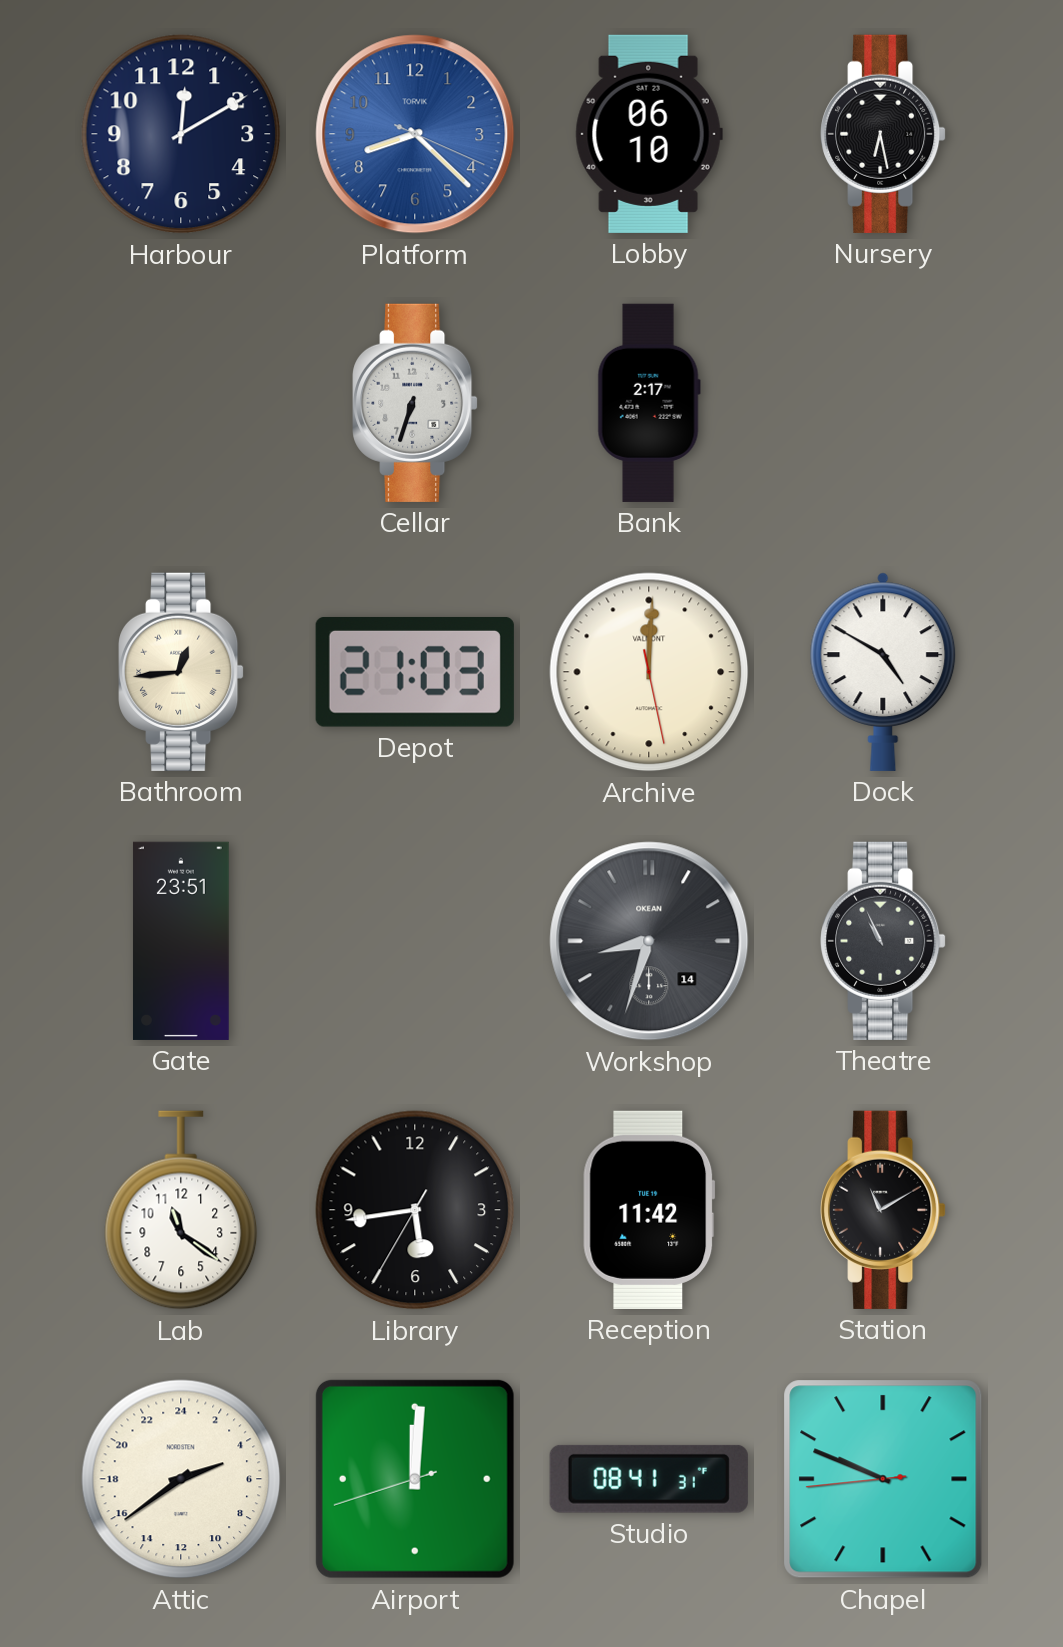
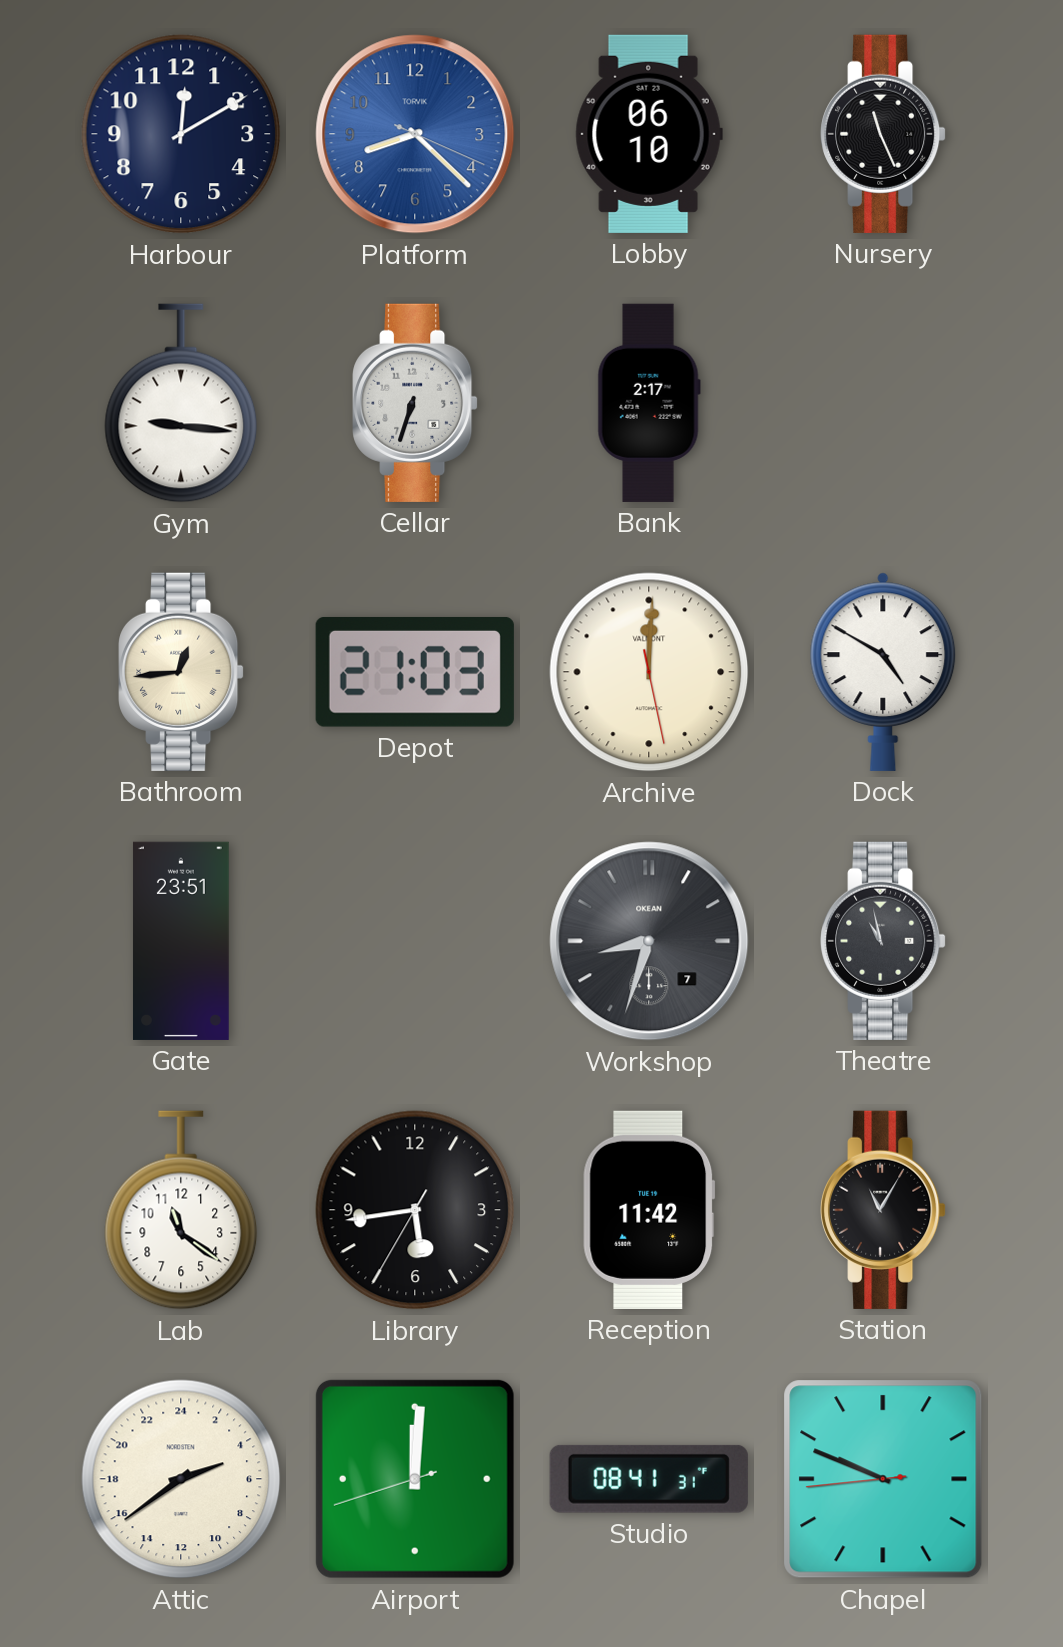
Nursery: 6:28 -> 11:26 (883, 134)
Gym: none -> 9:16 (181, 403)
Workshop date: 14 -> 7 (649, 941)
Theatre: 10:56 -> 10:58 (883, 941)
Station: 11:10 -> 11:05 (883, 1210)
